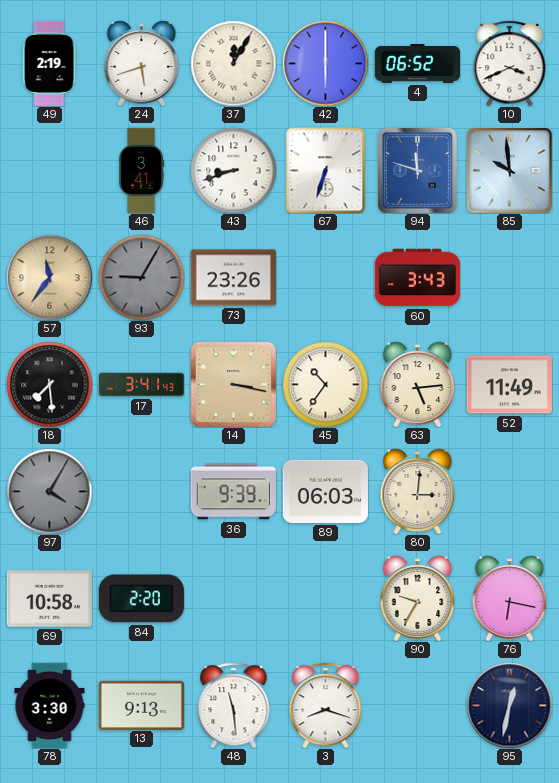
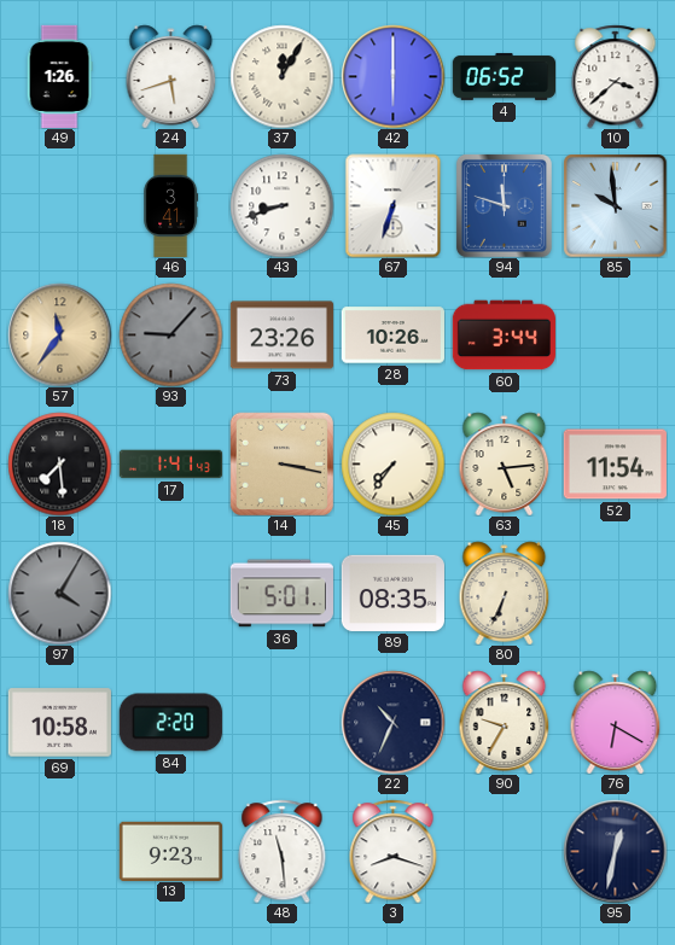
49: 2:19 -> 1:26 (59, 76)
10: 3:41 -> 3:38 (616, 76)
93: 9:05 -> 9:07 (170, 334)
28: none -> 10:26 (392, 336)
60: 3:43 -> 3:44 (504, 336)
17: 3:41 -> 1:41 (170, 465)
45: 10:36 -> 7:36 (392, 463)
52: 11:49 -> 11:54 (615, 465)
36: 9:39 -> 5:01 (281, 594)
89: 06:03 -> 08:35 (392, 593)
80: 3:01 -> 6:34 (505, 593)
22: none -> 10:34 (392, 722)
76: 6:17 -> 6:20 (616, 722)
78: 3:30 -> none (50, 705)
13: 9:13 -> 9:23 (170, 851)
